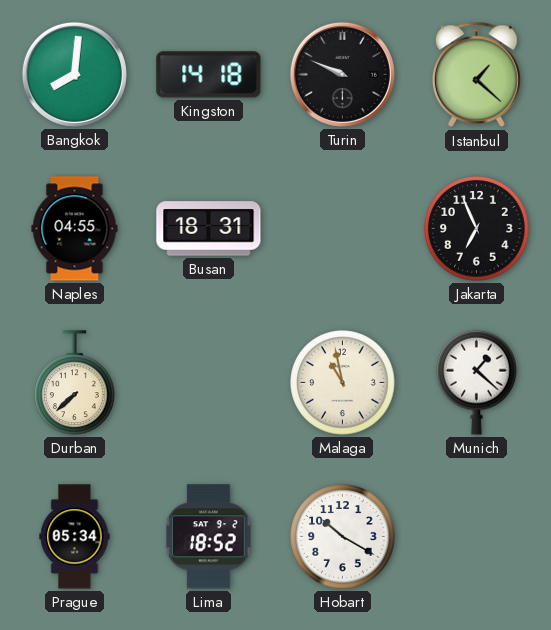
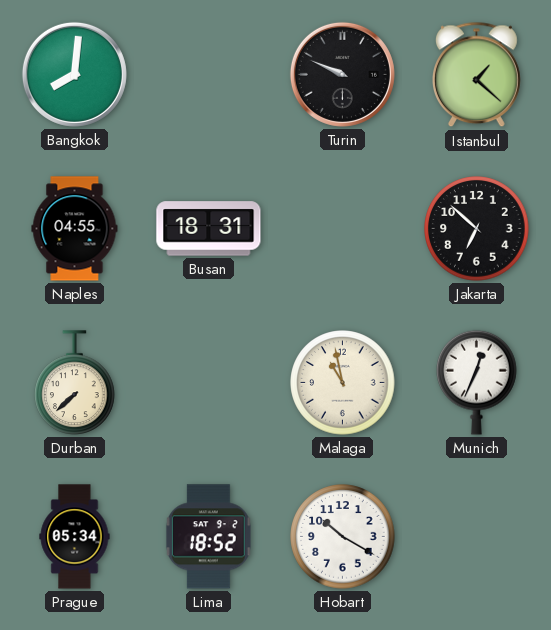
Kingston: 14:18 -> none (209, 75)
Jakarta: 6:56 -> 6:52 (477, 229)
Munich: 1:22 -> 12:34 (477, 382)
